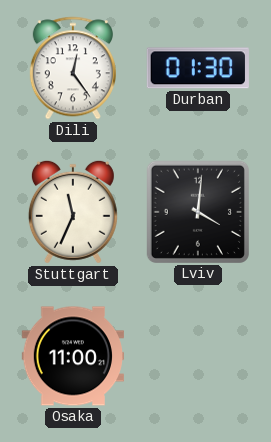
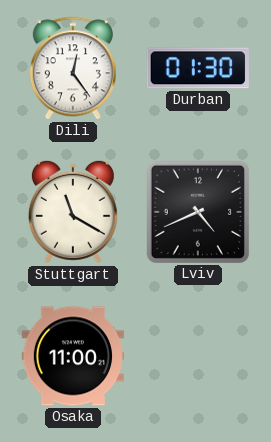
Stuttgart: 11:34 -> 11:20 (73, 212)
Lviv: 4:01 -> 4:41 (198, 212)
